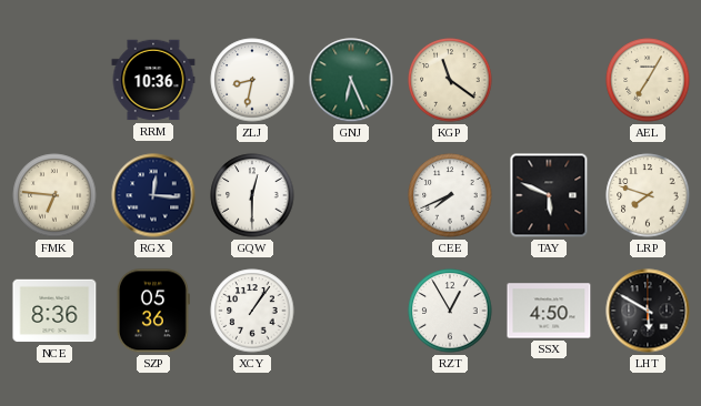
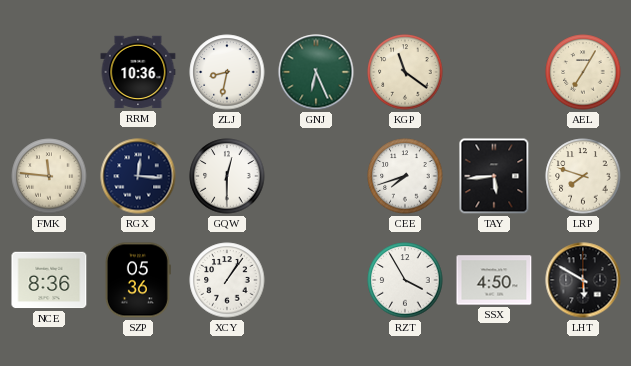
FMK: 6:46 -> 11:46 (49, 176)
CEE: 7:41 -> 7:42 (405, 176)
TAY: 5:49 -> 5:44 (494, 176)
RZT: 12:55 -> 3:55 (405, 280)
